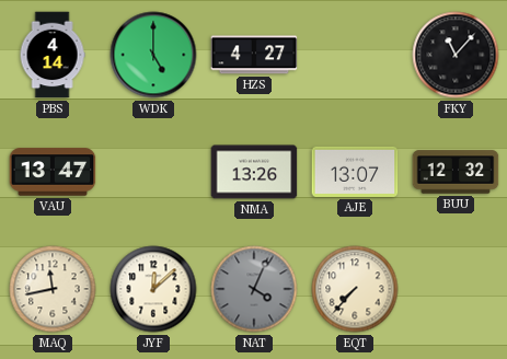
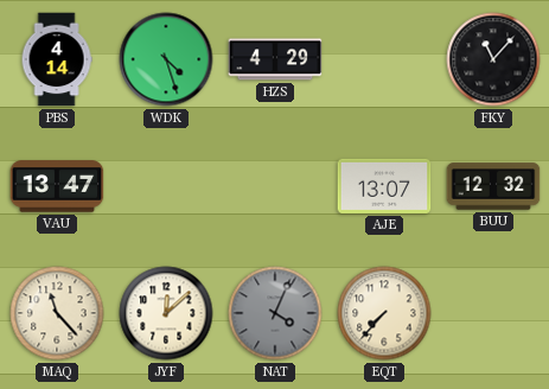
WDK: 5:00 -> 4:27 (166, 59)
HZS: 4:27 -> 4:29 (275, 59)
NMA: 13:26 -> none (254, 172)
MAQ: 11:43 -> 11:23 (57, 313)
